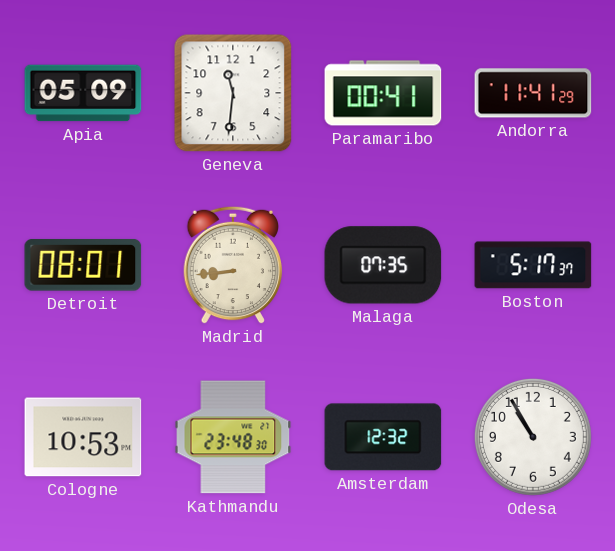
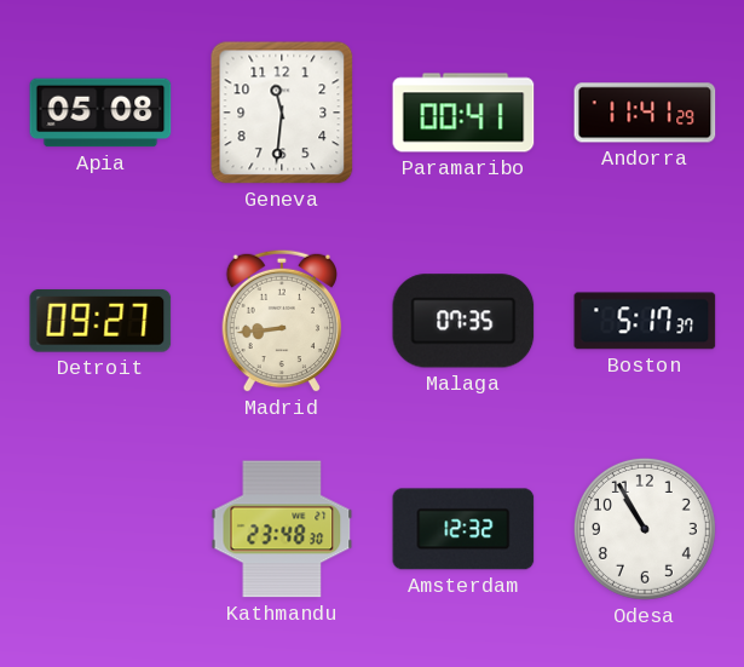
Apia: 05:09 -> 05:08 (100, 113)
Detroit: 08:01 -> 09:27 (100, 321)
Cologne: 10:53 -> none (83, 437)
